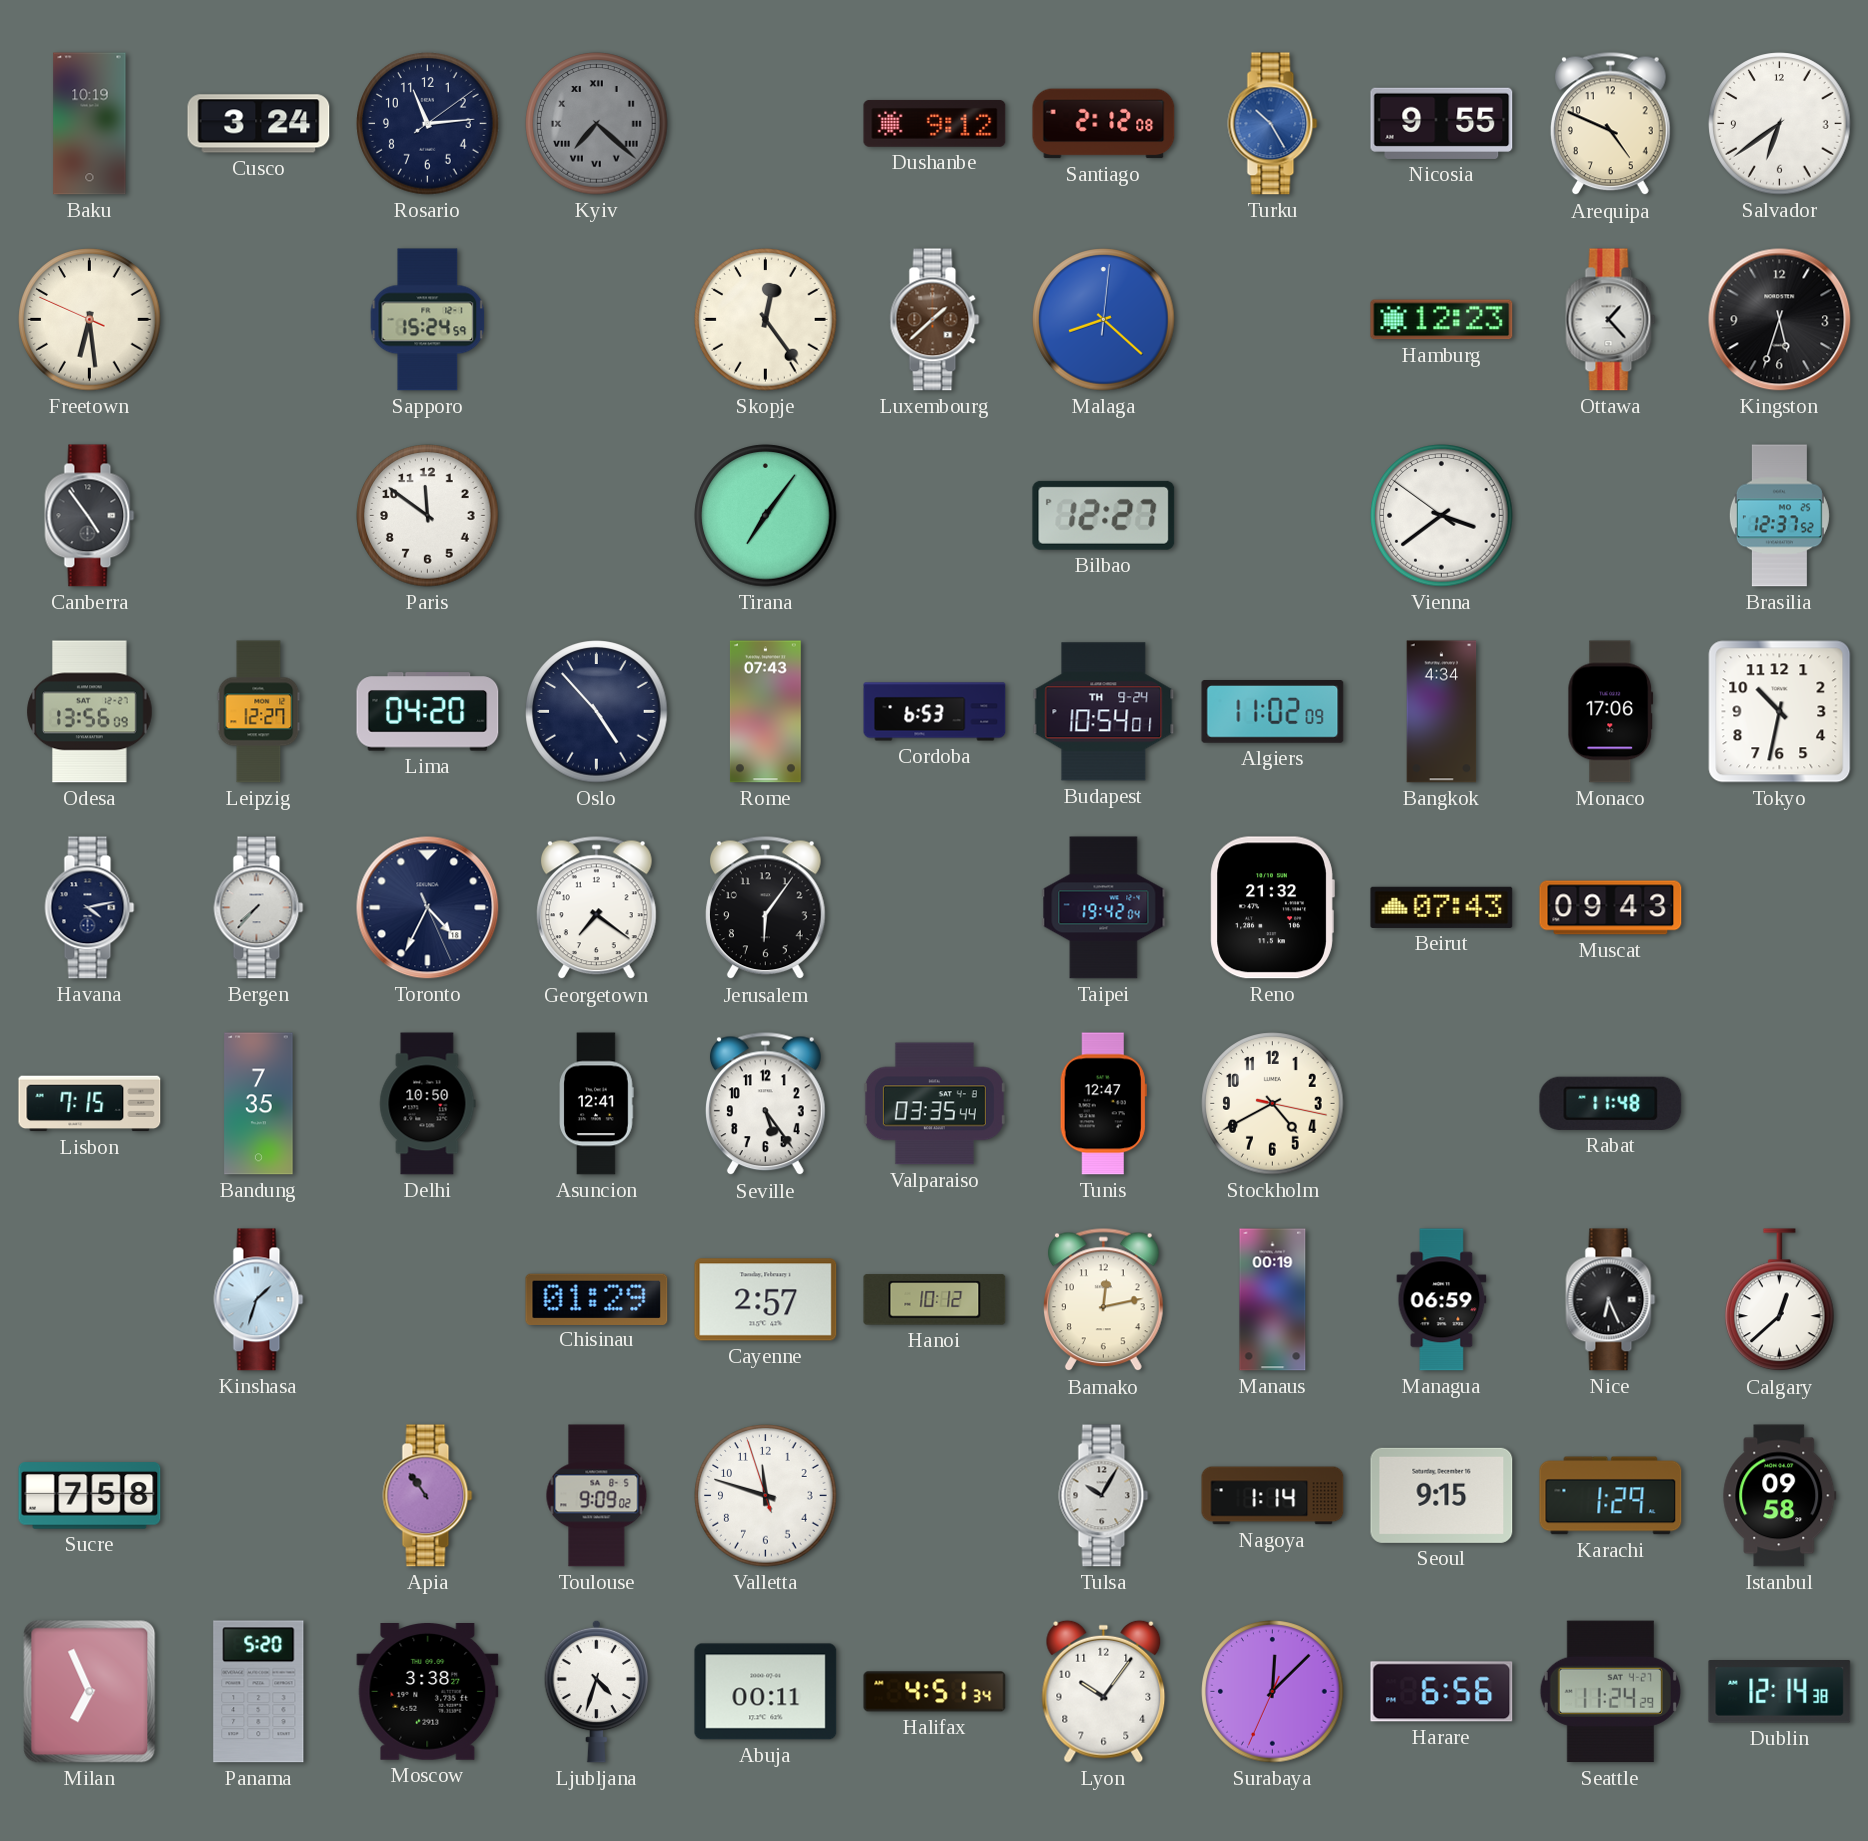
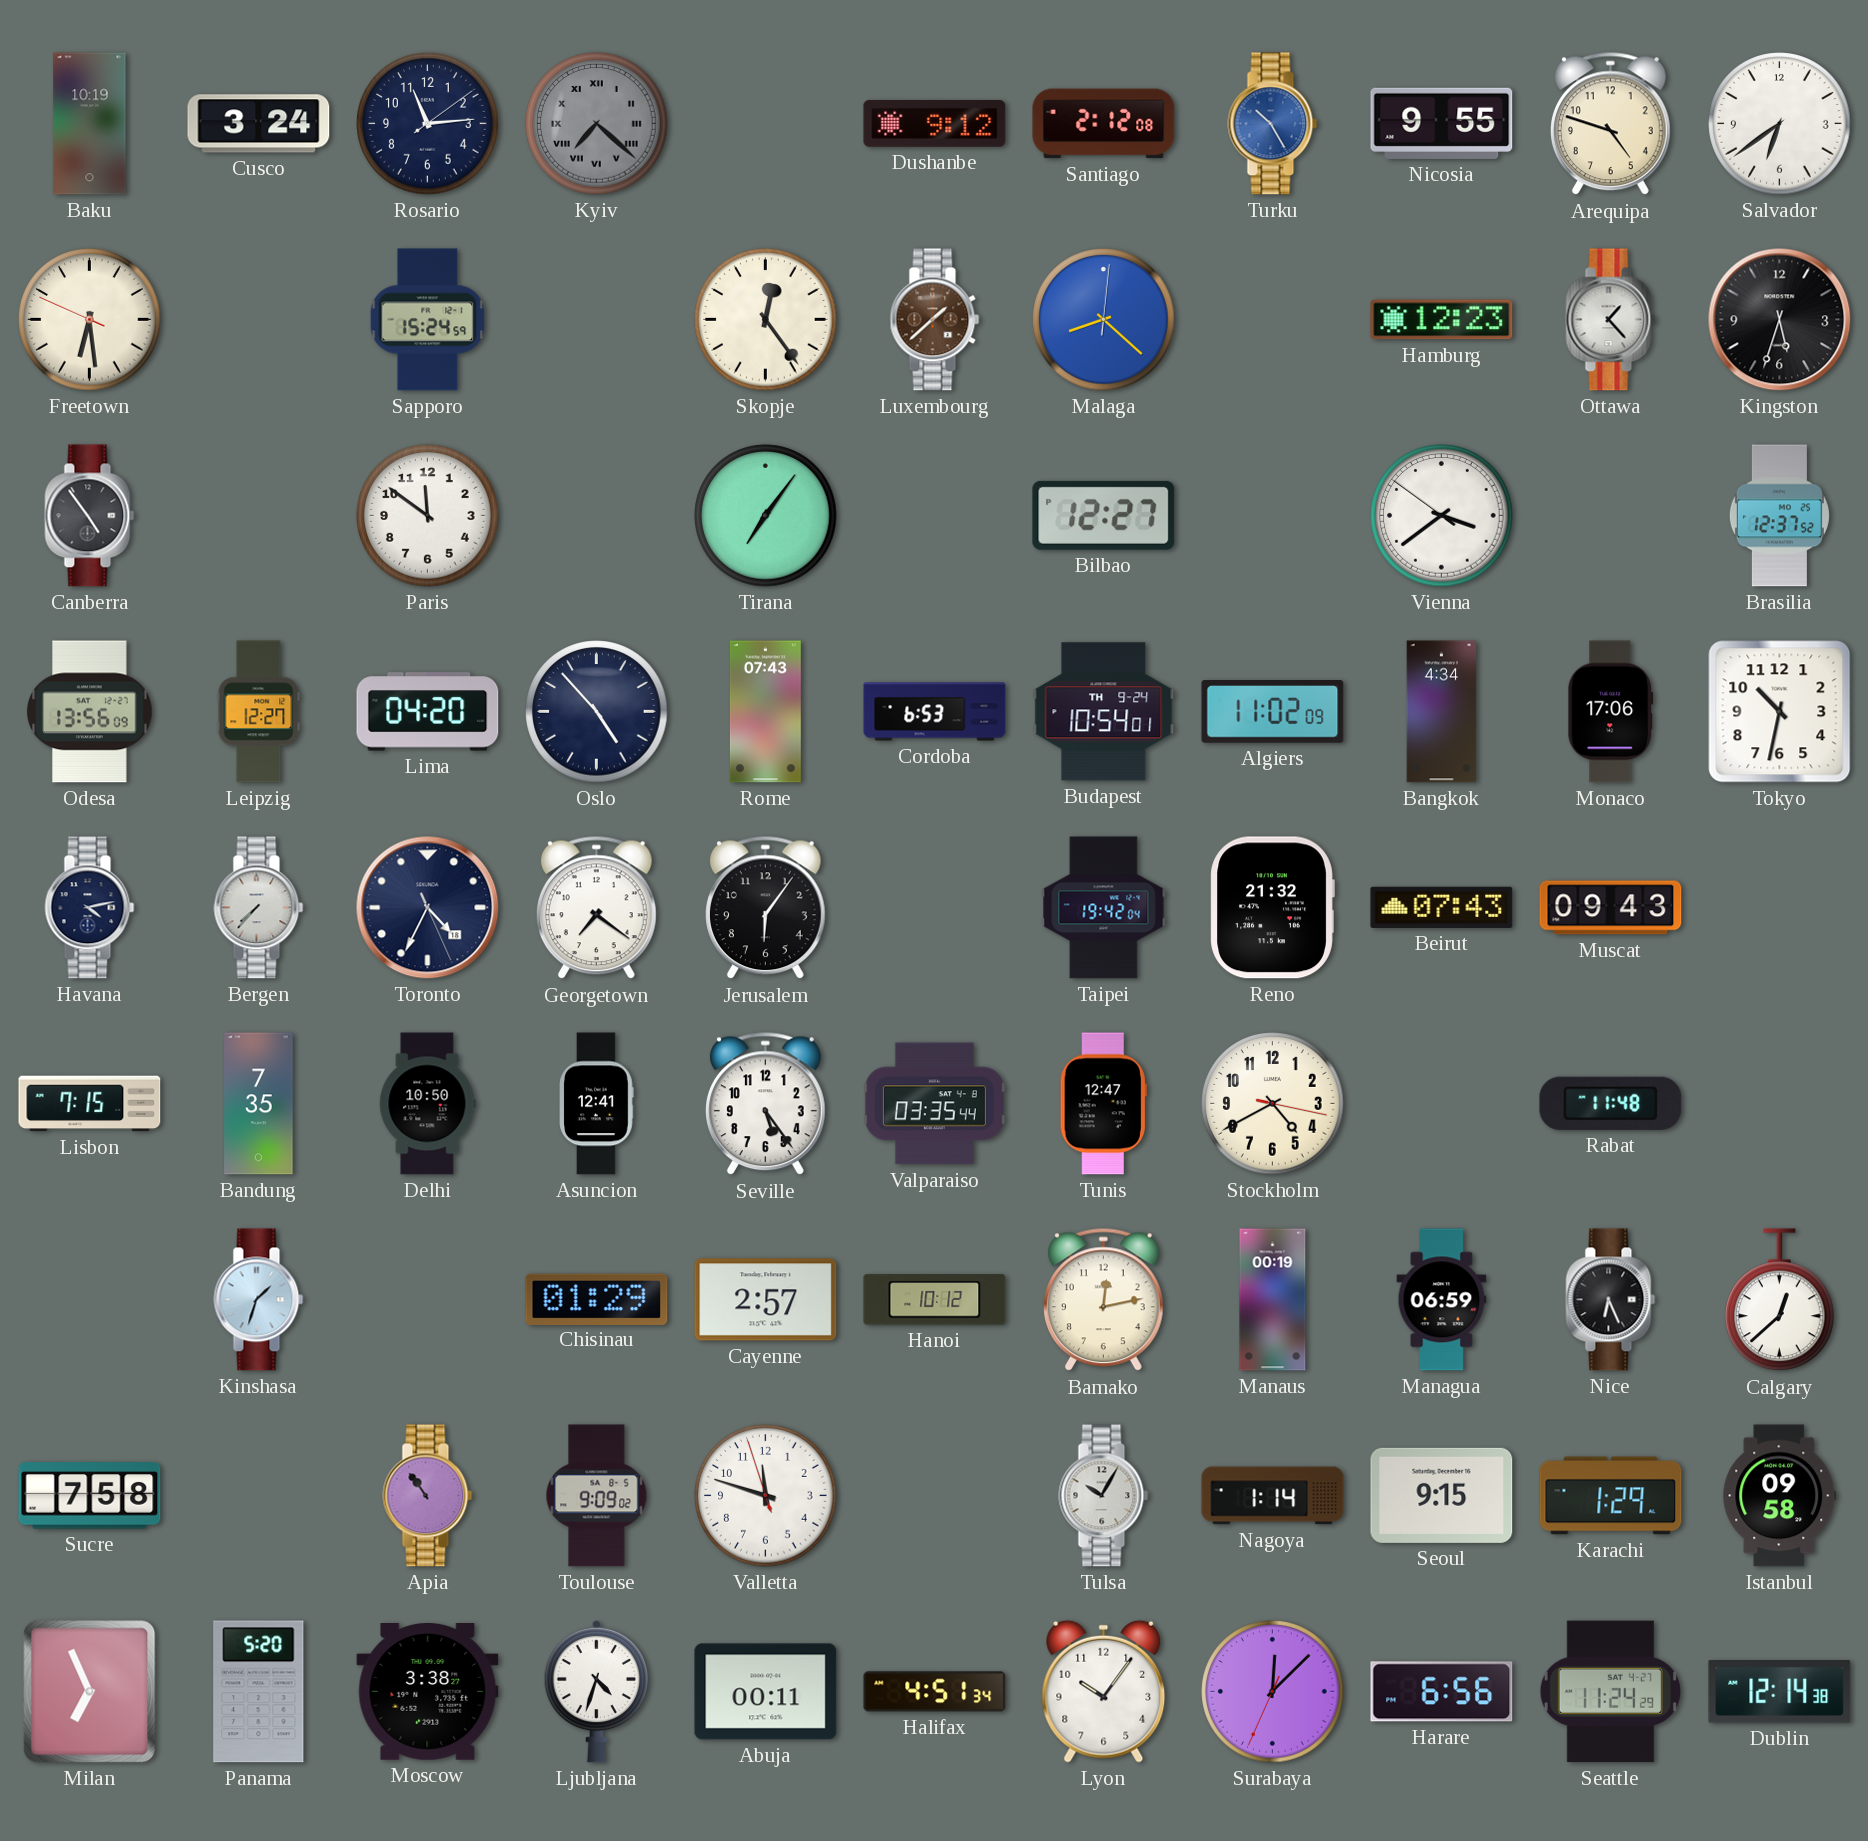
Arequipa: 4:49 -> 4:48 (1610, 124)
